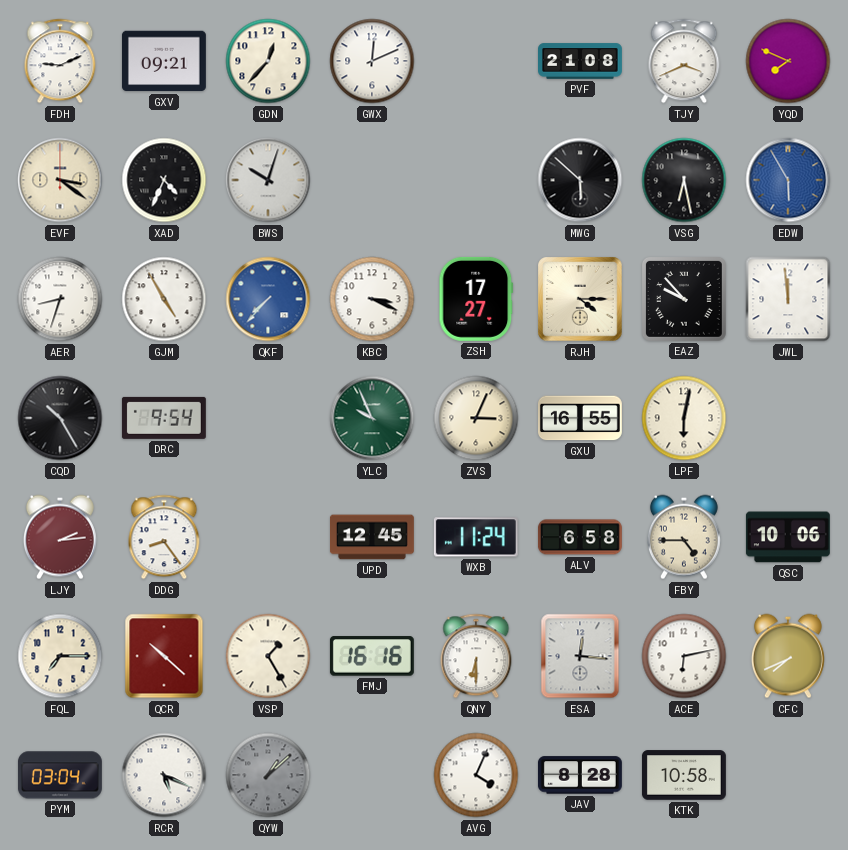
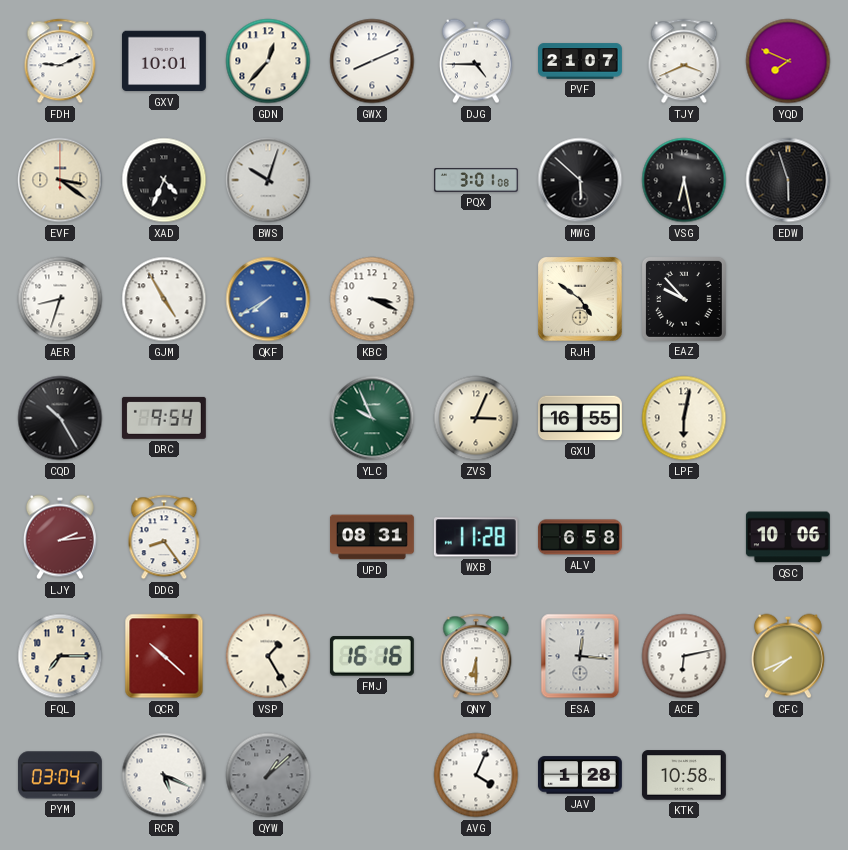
GXV: 09:21 -> 10:01 (164, 61)
GWX: 12:11 -> 8:11 (372, 61)
DJG: none -> 4:45 (476, 61)
PVF: 21:08 -> 21:07 (581, 61)
PQX: none -> 3:01 (477, 181)
EDW: 5:55 -> 5:57 (788, 180)
EDW dial: blue -> black (788, 180)
QKF: 7:37 -> 7:40 (268, 299)
ZSH: 17:27 -> none (476, 299)
RJH: 4:15 -> 4:51 (580, 299)
JWL: 11:59 -> none (788, 299)
UPD: 12:45 -> 08:31 (372, 537)
WXB: 11:24 -> 11:28 (476, 537)
FBY: 4:45 -> none (684, 537)
JAV: 8:28 -> 1:28 (580, 775)
